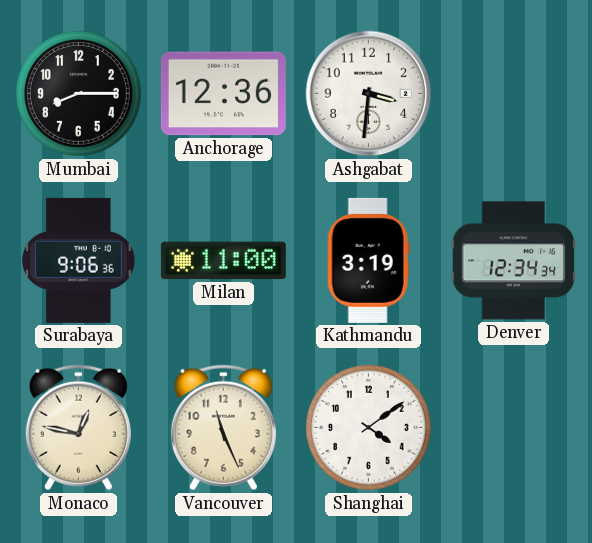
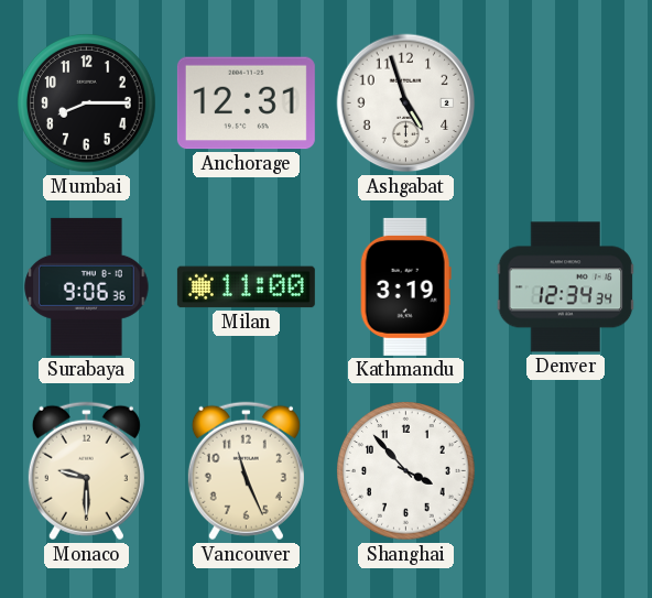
Anchorage: 12:36 -> 12:31 (246, 104)
Ashgabat: 3:31 -> 4:57 (406, 104)
Monaco: 12:47 -> 9:30 (86, 471)
Shanghai: 4:09 -> 3:53 (406, 471)
